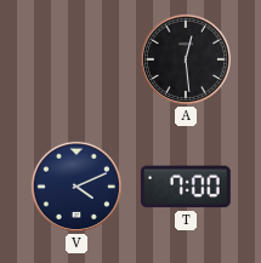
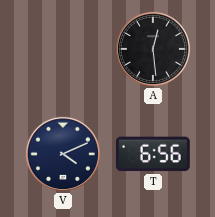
T: 7:00 -> 6:56 (153, 154)
